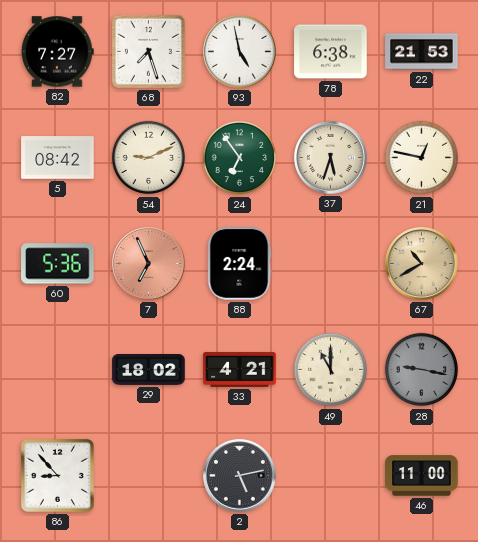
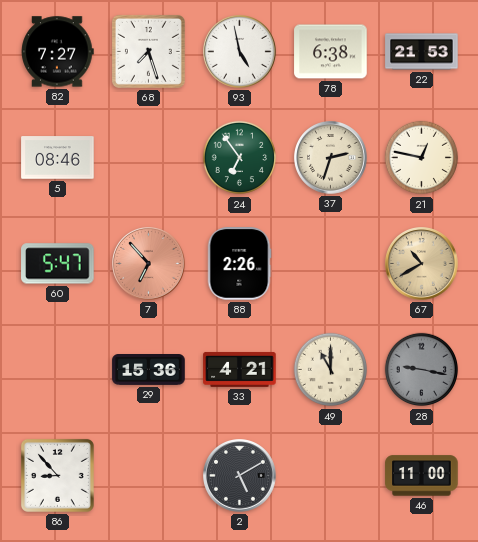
5: 08:42 -> 08:46 (58, 158)
54: 9:11 -> none (149, 158)
37: 5:33 -> 2:33 (331, 158)
60: 5:36 -> 5:47 (58, 264)
7: 6:56 -> 6:53 (149, 264)
88: 2:24 -> 2:26 (239, 264)
29: 18:02 -> 15:36 (149, 370)
2: 5:13 -> 5:10 (240, 476)
